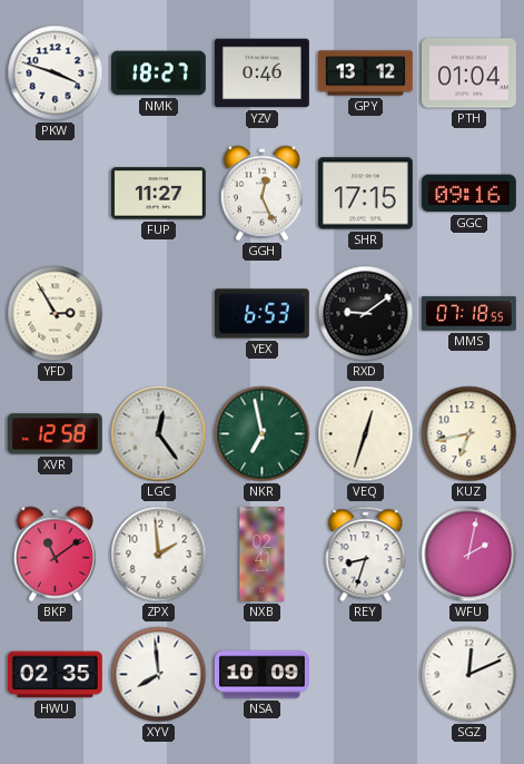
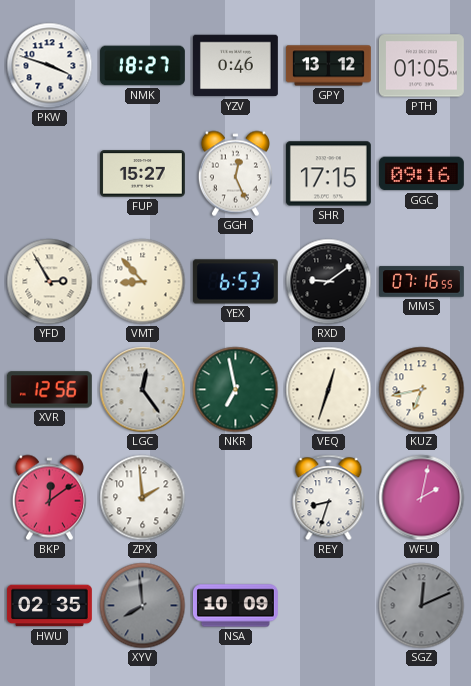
PTH: 01:04 -> 01:05 (421, 66)
FUP: 11:27 -> 15:27 (142, 174)
VMT: none -> 8:53 (143, 282)
MMS: 07:18 -> 07:16 (422, 282)
XVR: 12:58 -> 12:56 (49, 390)
BKP: 11:09 -> 12:09 (49, 498)
NXB: 02:41 -> none (263, 555)
XYV dial: white -> grey (143, 606)
SGZ dial: white -> grey (422, 606)
